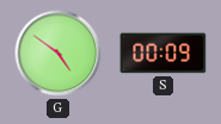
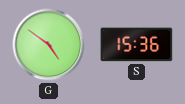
S: 00:09 -> 15:36 (137, 45)
